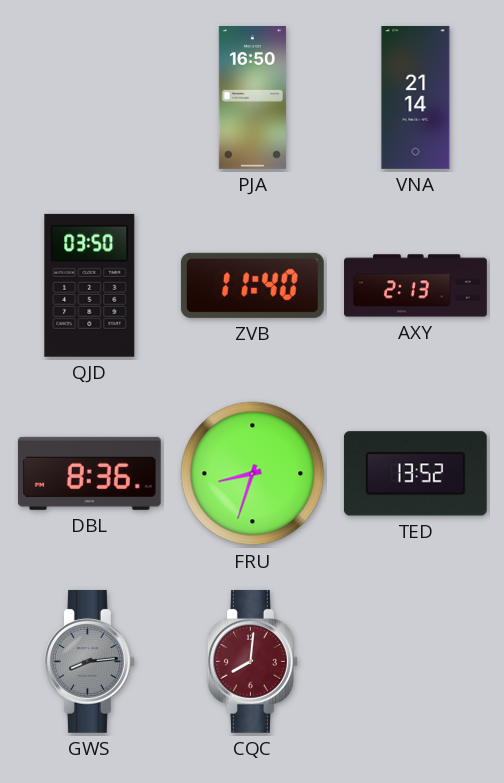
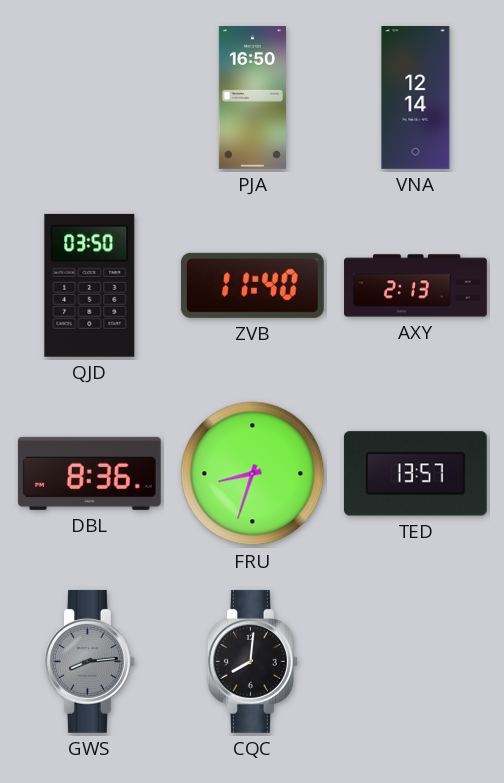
VNA: 21:14 -> 12:14 (416, 98)
TED: 13:52 -> 13:57 (415, 474)
CQC dial: burgundy -> black (252, 661)
